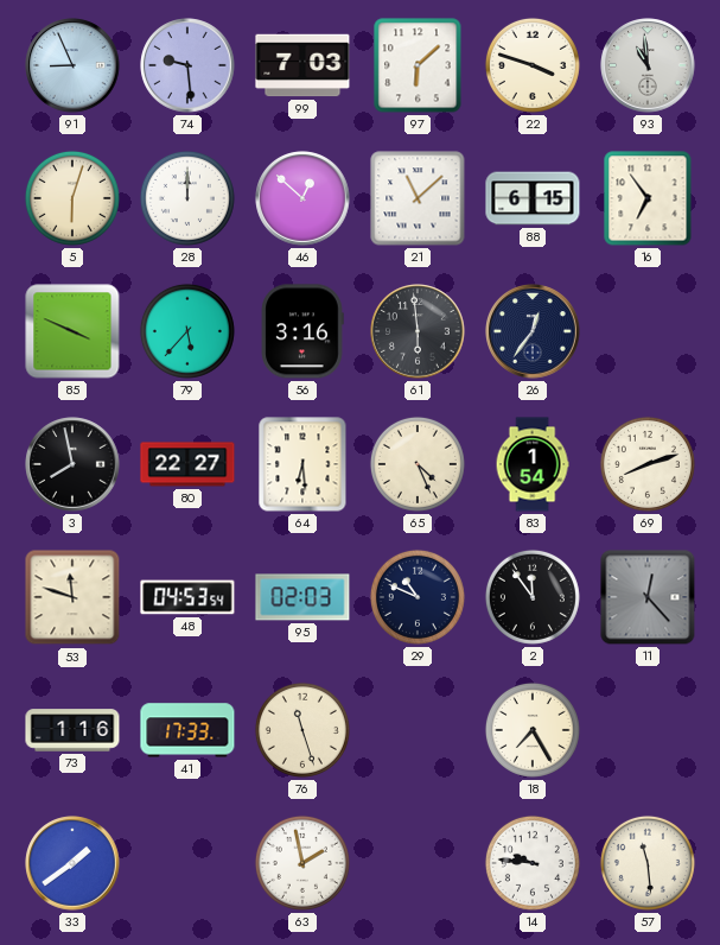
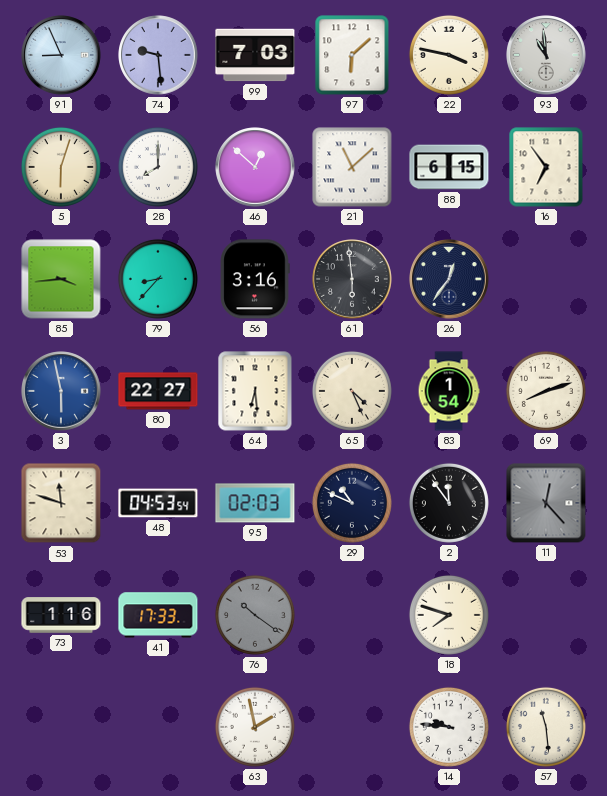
22: 3:48 -> 3:47 (449, 55)
28: 12:00 -> 8:00 (158, 167)
85: 3:49 -> 3:44 (61, 279)
79: 5:37 -> 8:37 (158, 279)
3: 7:58 -> 5:58 (61, 391)
3 dial: black -> blue (61, 391)
76: 11:27 -> 10:21 (255, 615)
76 dial: cream -> grey (255, 615)
18: 7:25 -> 7:48 (449, 615)
33: 1:39 -> none (72, 863)
